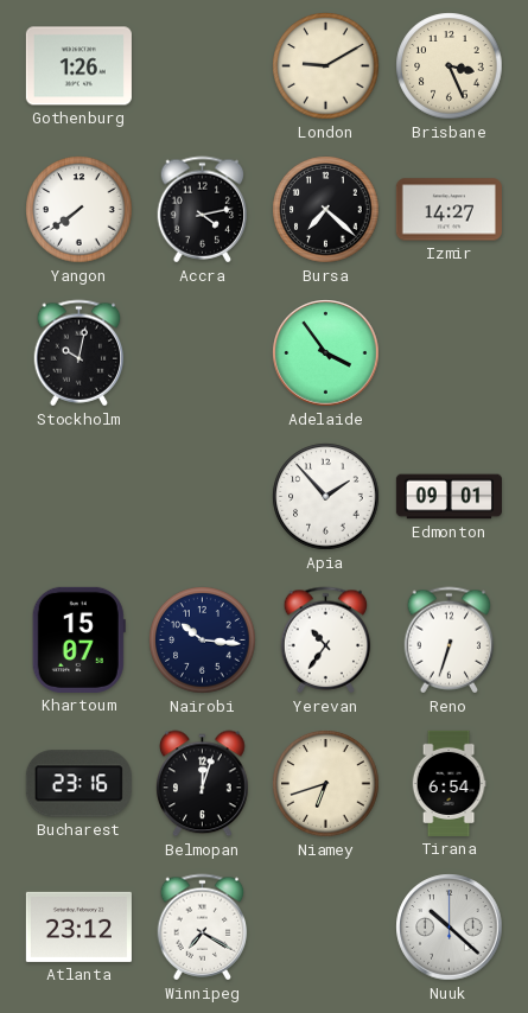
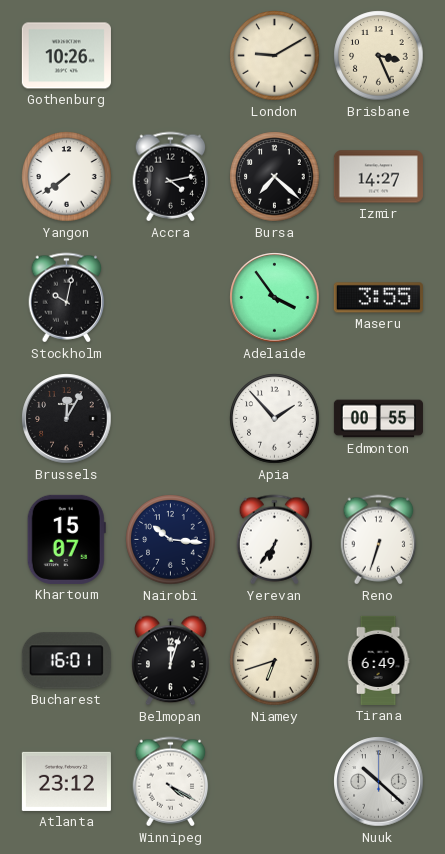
Gothenburg: 1:26 -> 10:26 (66, 56)
Maseru: none -> 3:55 (378, 298)
Brussels: none -> 12:05 (67, 419)
Edmonton: 09:01 -> 00:55 (378, 419)
Yerevan: 10:36 -> 6:36 (275, 540)
Bucharest: 23:16 -> 16:01 (66, 661)
Tirana: 6:54 -> 6:49 (378, 660)
Winnipeg: 7:20 -> 4:20 (171, 782)
